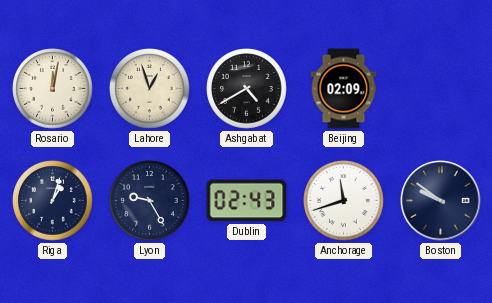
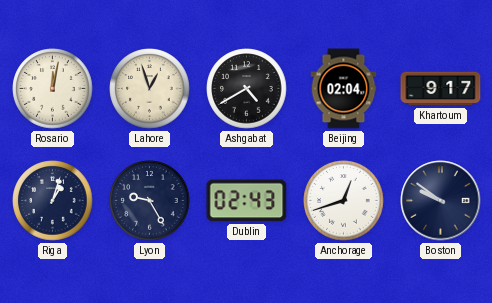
Beijing: 02:09 -> 02:04 (344, 89)
Khartoum: none -> 9:17 (441, 89)
Anchorage: 11:42 -> 12:42 (344, 201)
